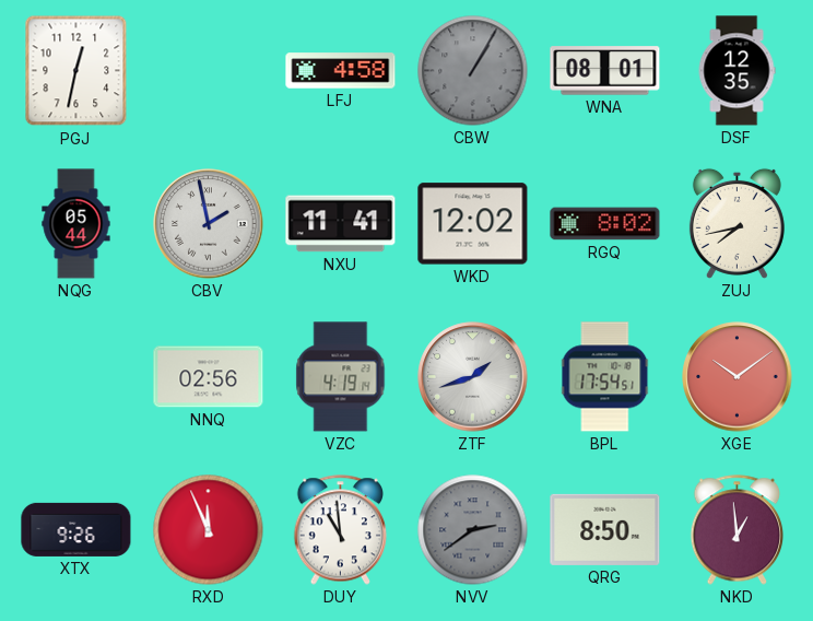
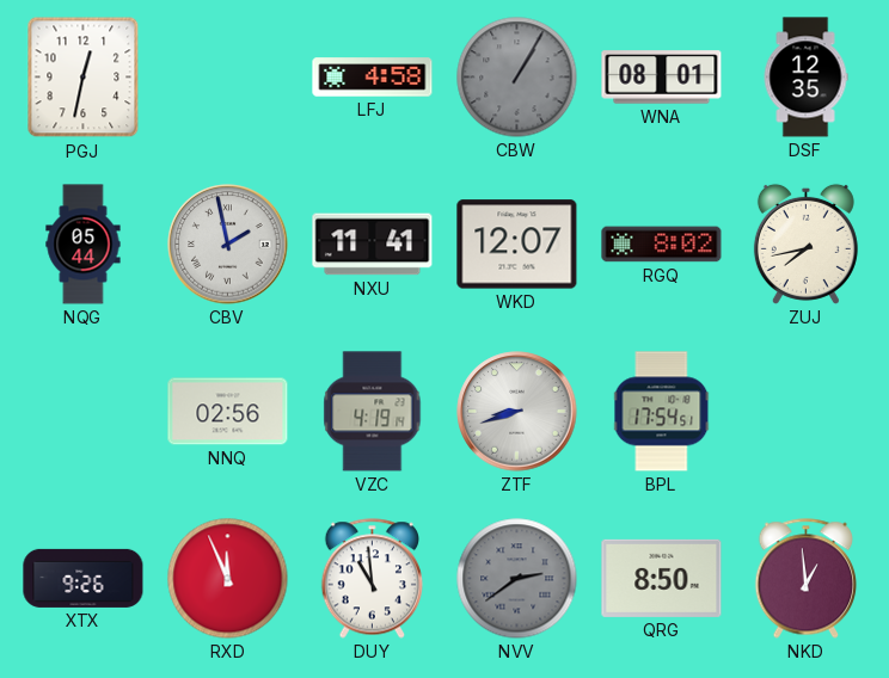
WKD: 12:02 -> 12:07 (517, 245)
ZTF: 1:42 -> 8:42 (517, 412)
XGE: 10:09 -> none (738, 377)
